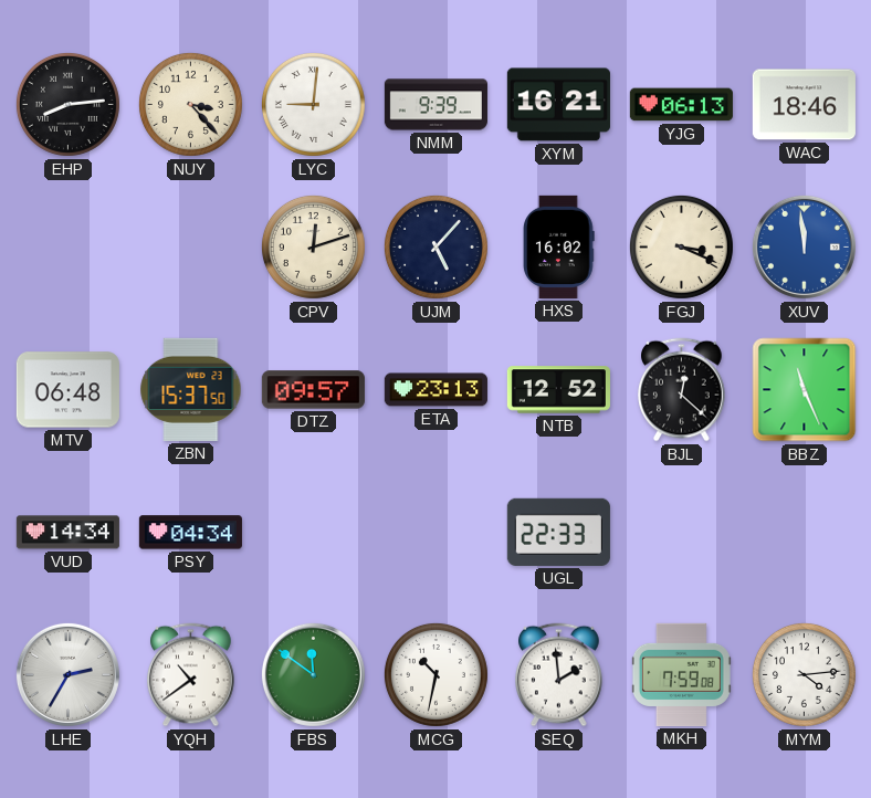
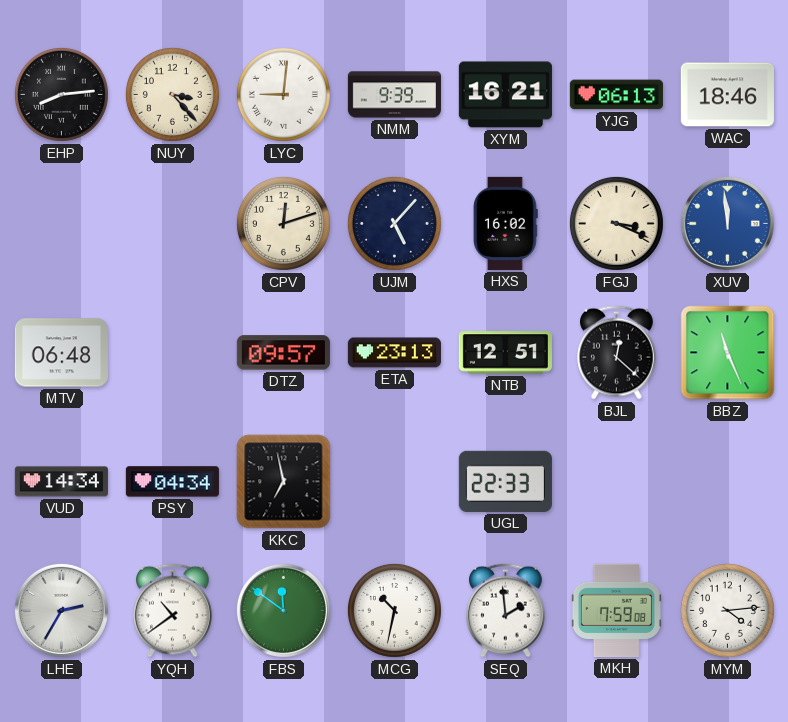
ZBN: 15:37 -> none (191, 389)
NTB: 12:52 -> 12:51 (505, 353)
KKC: none -> 6:58 (284, 482)
